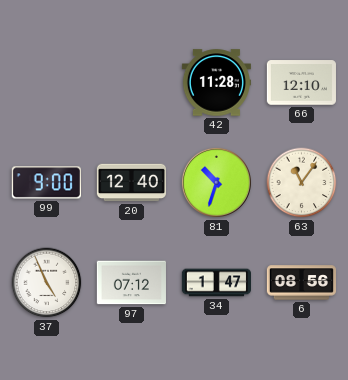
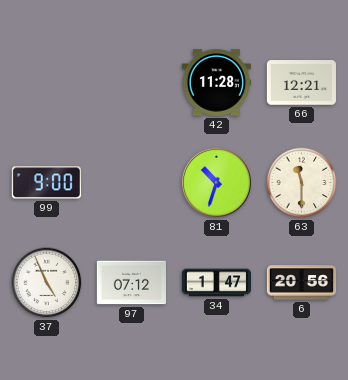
66: 12:10 -> 12:21 (301, 83)
20: 12:40 -> none (131, 183)
63: 11:06 -> 11:30 (302, 183)
6: 08:56 -> 20:56 (301, 283)
